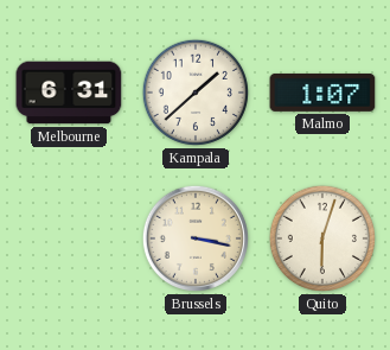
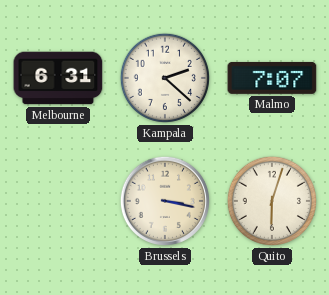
Kampala: 1:38 -> 2:22 (165, 78)
Malmo: 1:07 -> 7:07 (272, 78)
